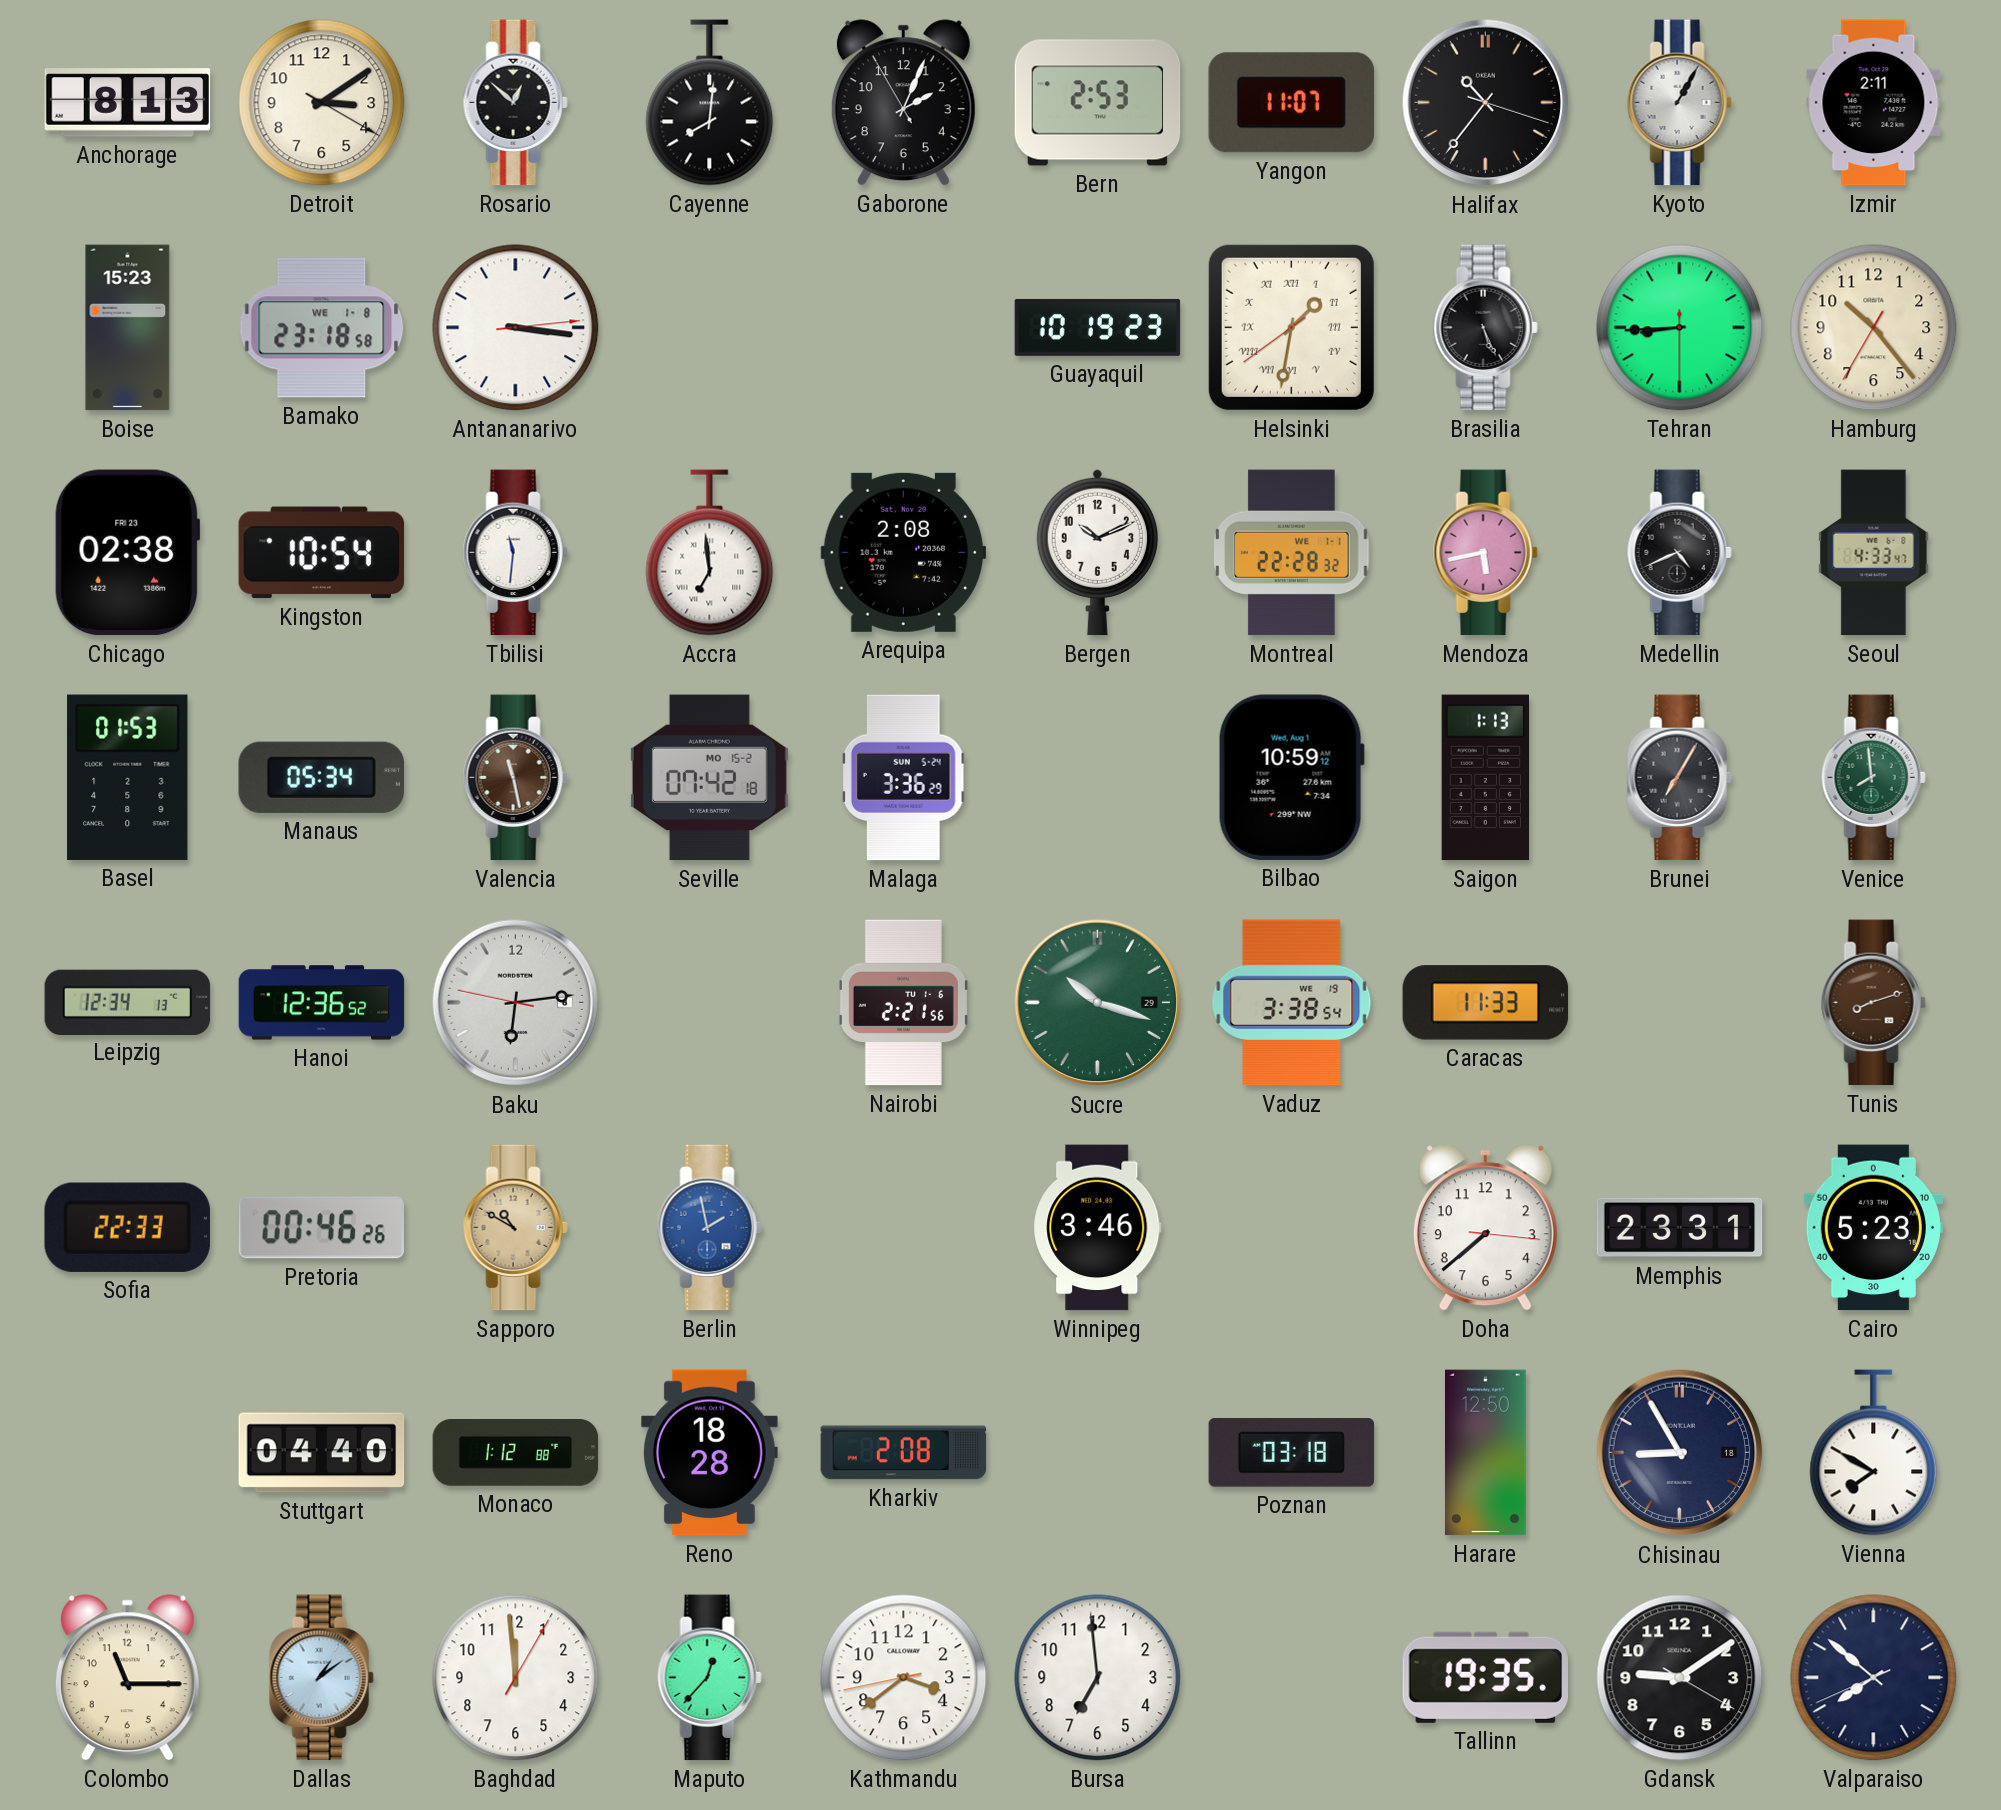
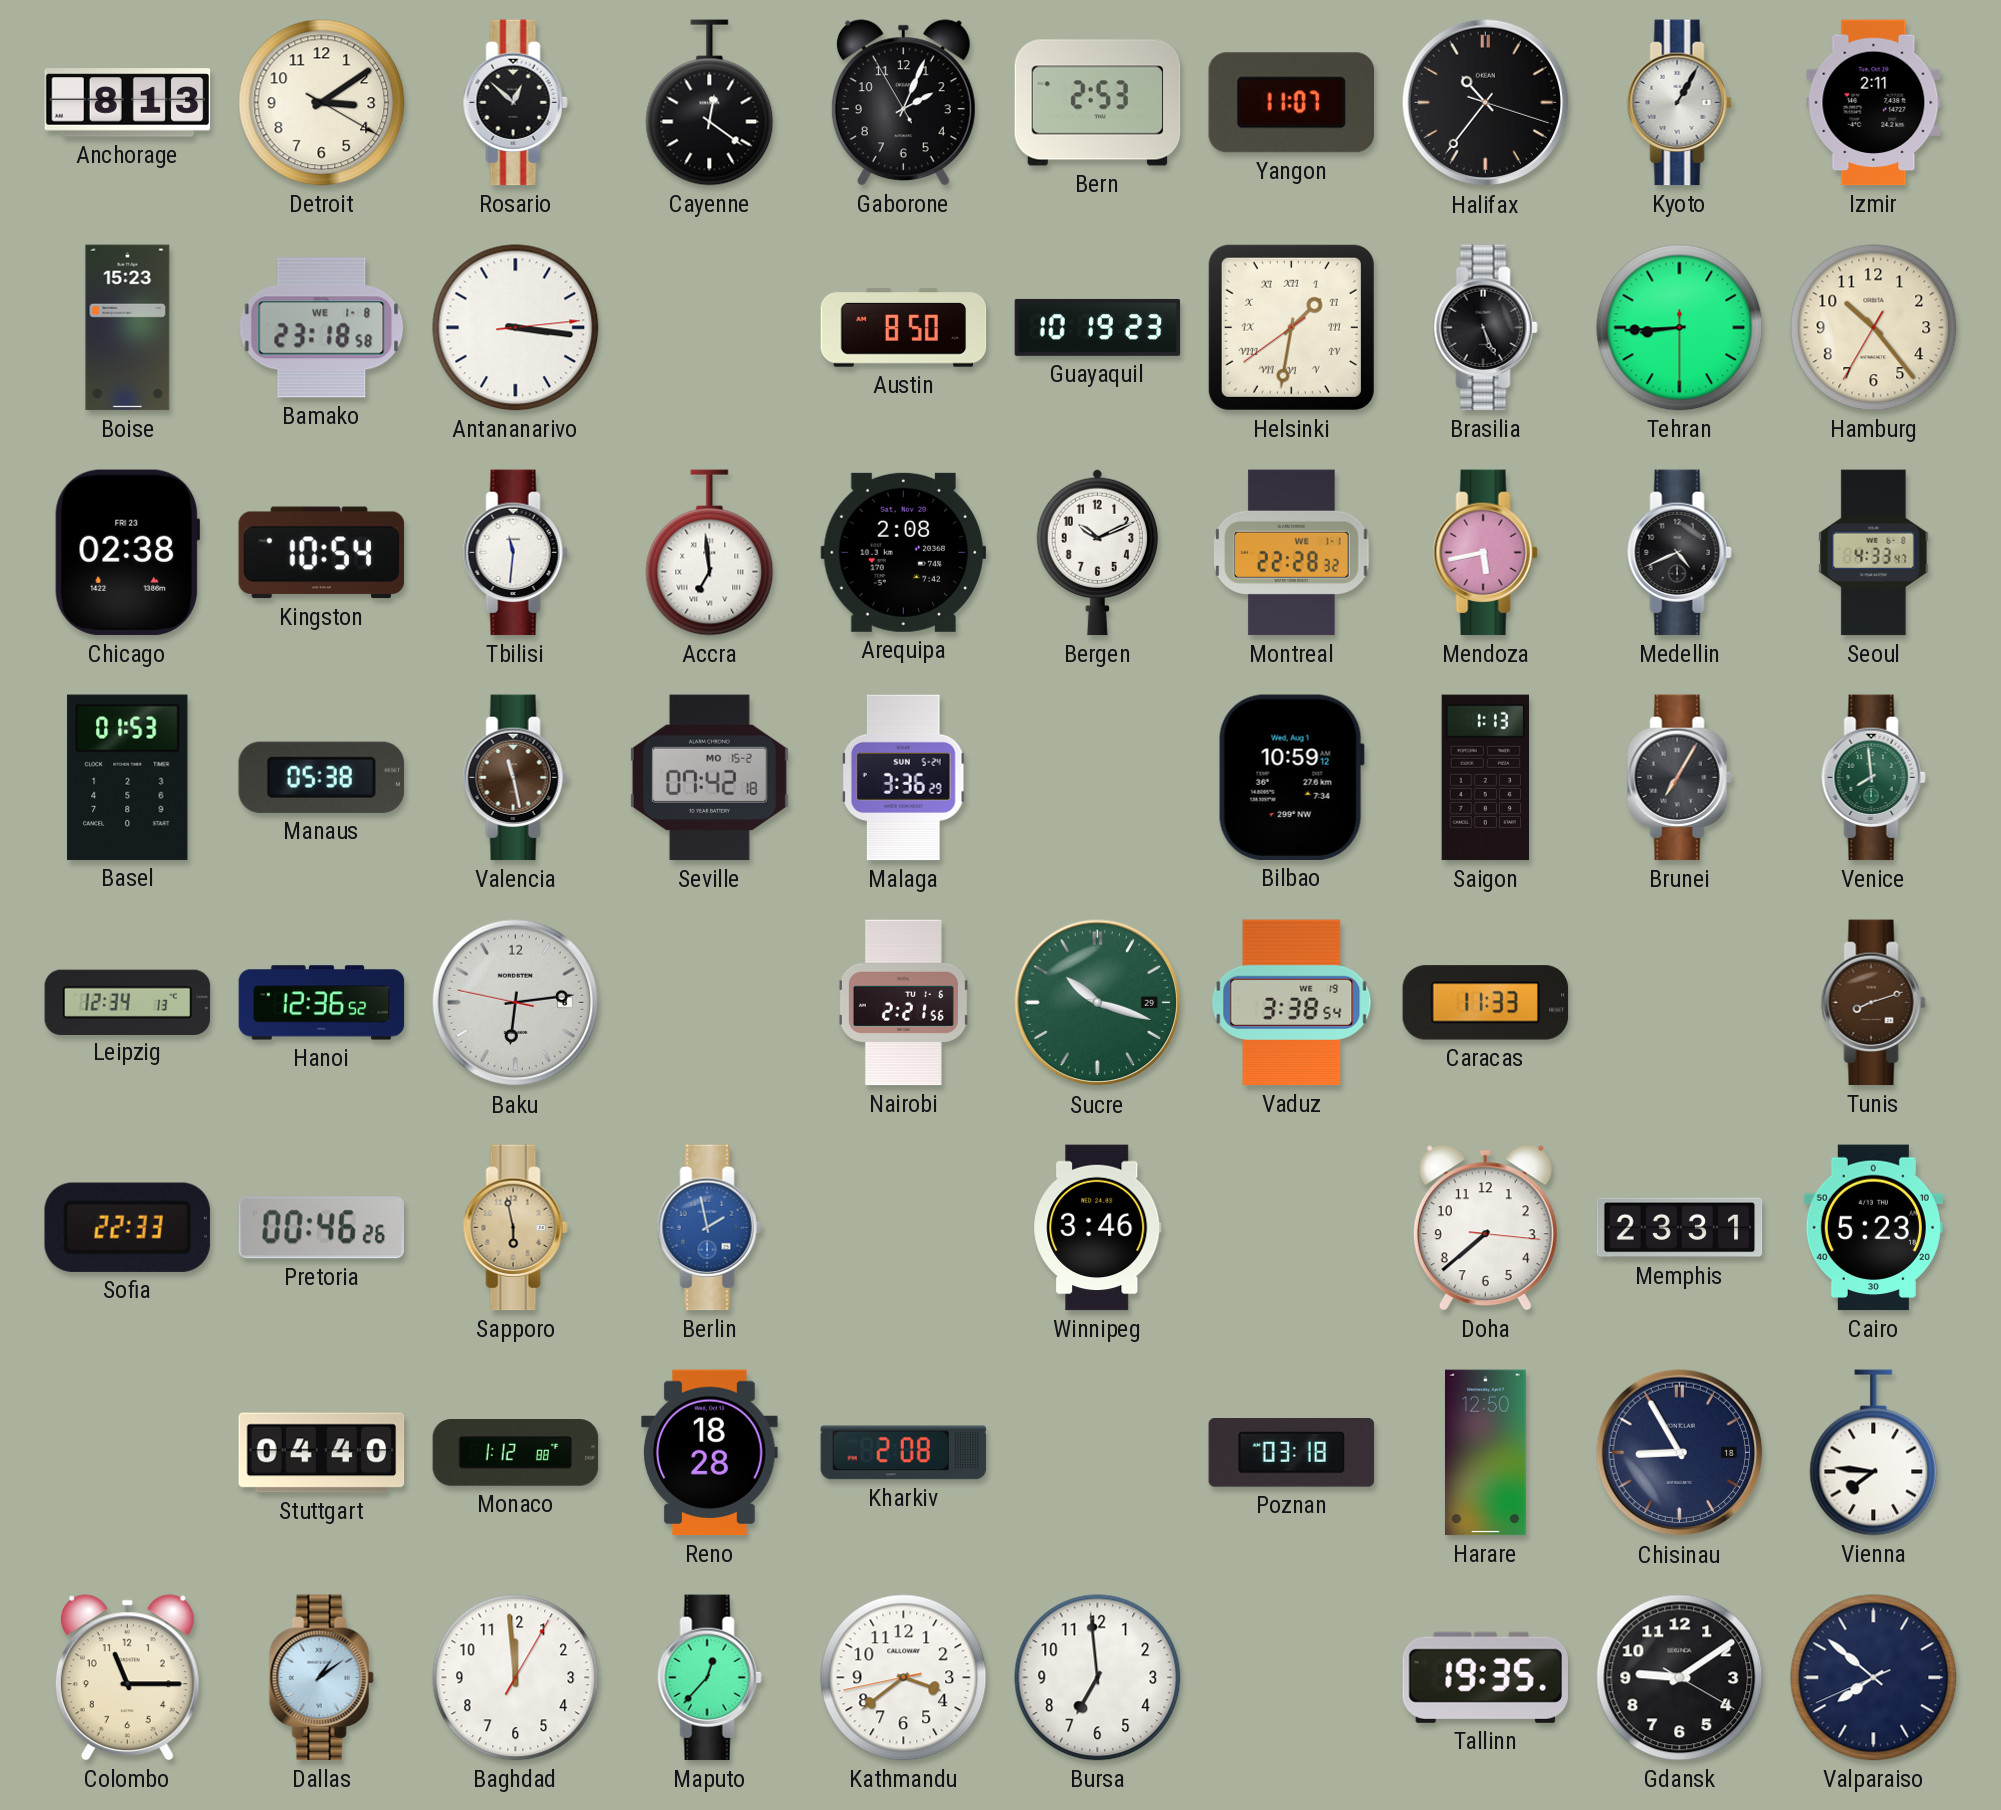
Cayenne: 8:01 -> 12:21 (710, 103)
Austin: none -> 8:50 (904, 328)
Manaus: 05:34 -> 05:38 (321, 777)
Sapporo: 10:50 -> 5:58 (515, 1228)
Vienna: 7:50 -> 7:46 (1874, 1453)
